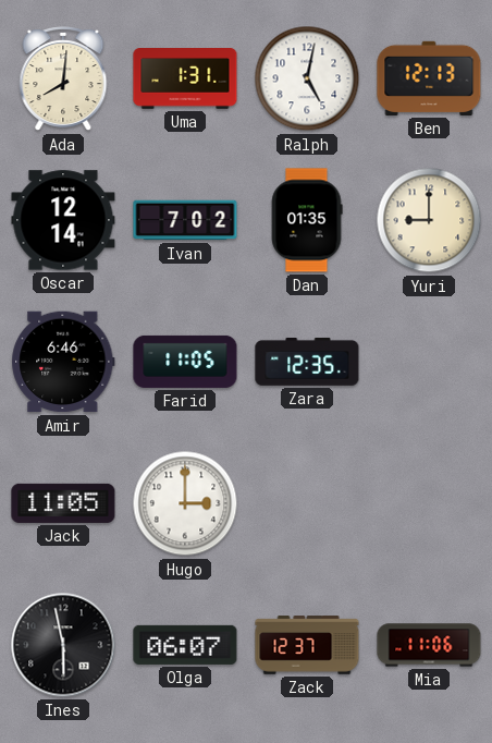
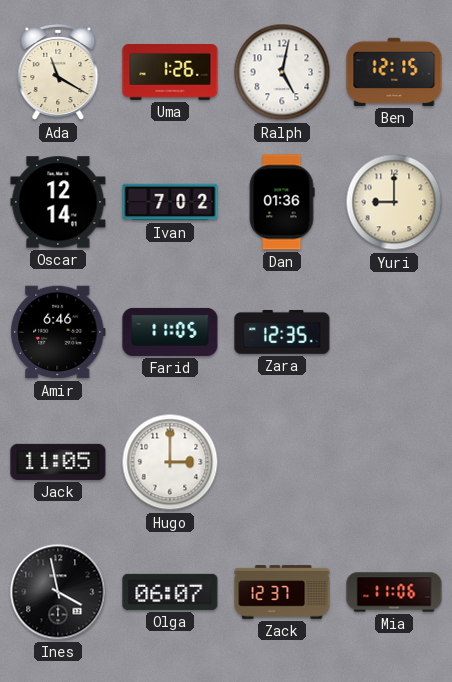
Ada: 8:01 -> 11:20 (58, 73)
Uma: 1:31 -> 1:26 (170, 73)
Ben: 12:13 -> 12:15 (394, 72)
Dan: 01:35 -> 01:36 (282, 202)
Ines: 5:58 -> 3:58 (58, 592)
